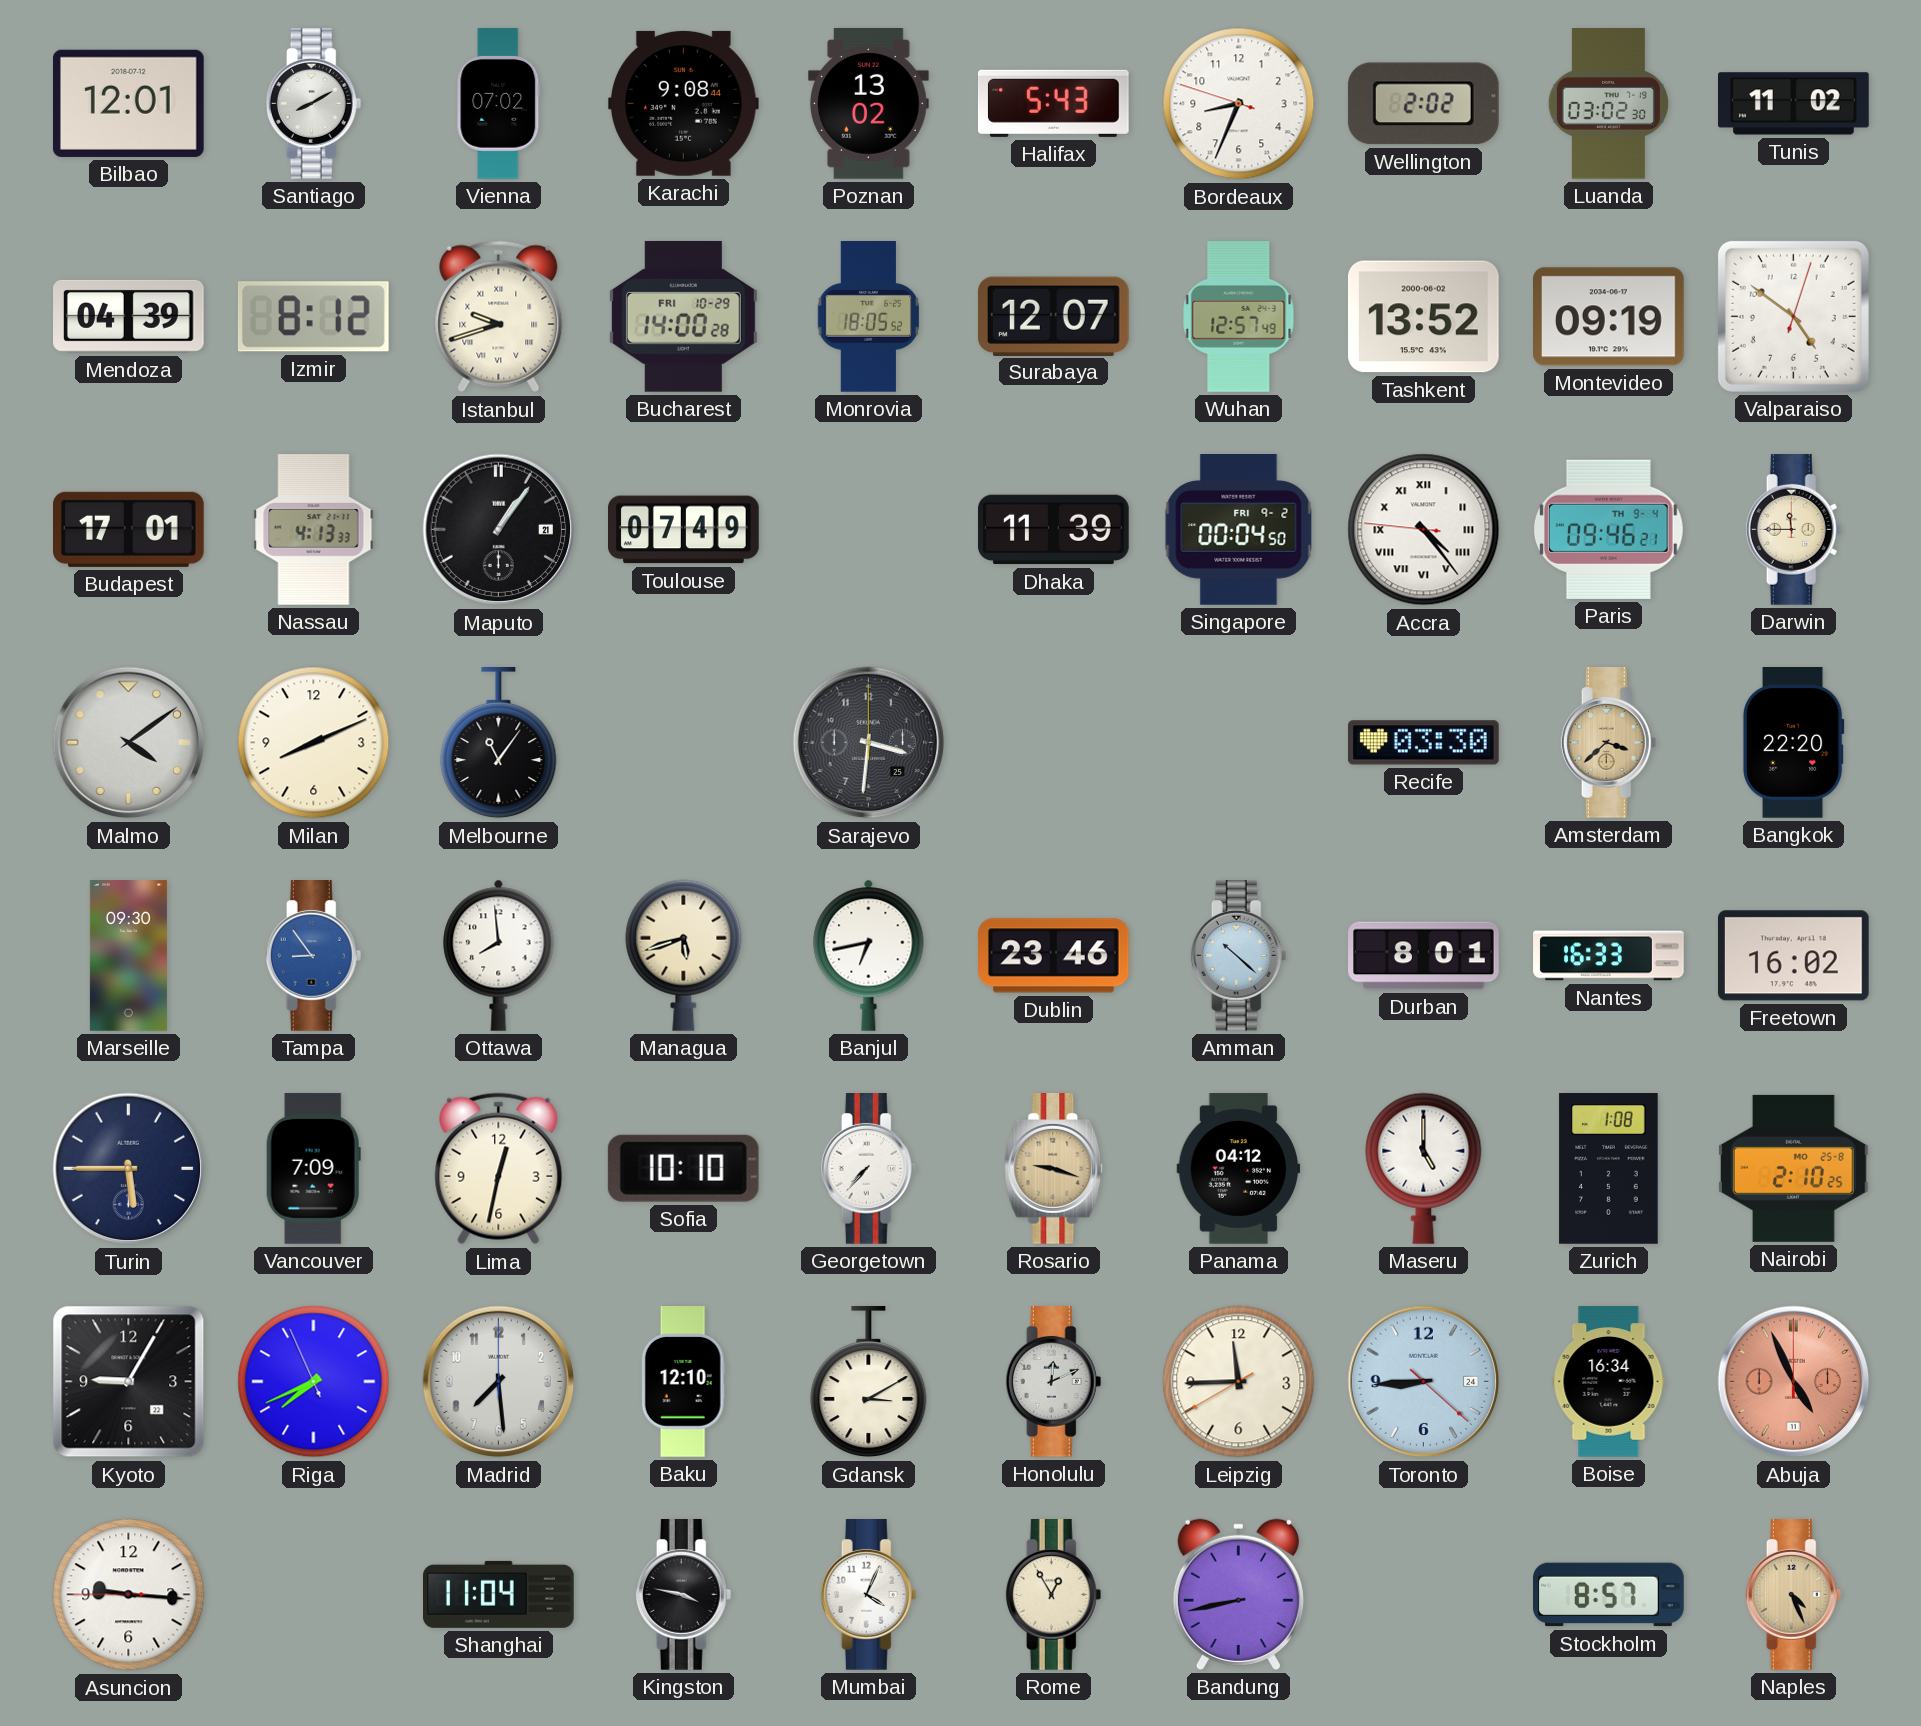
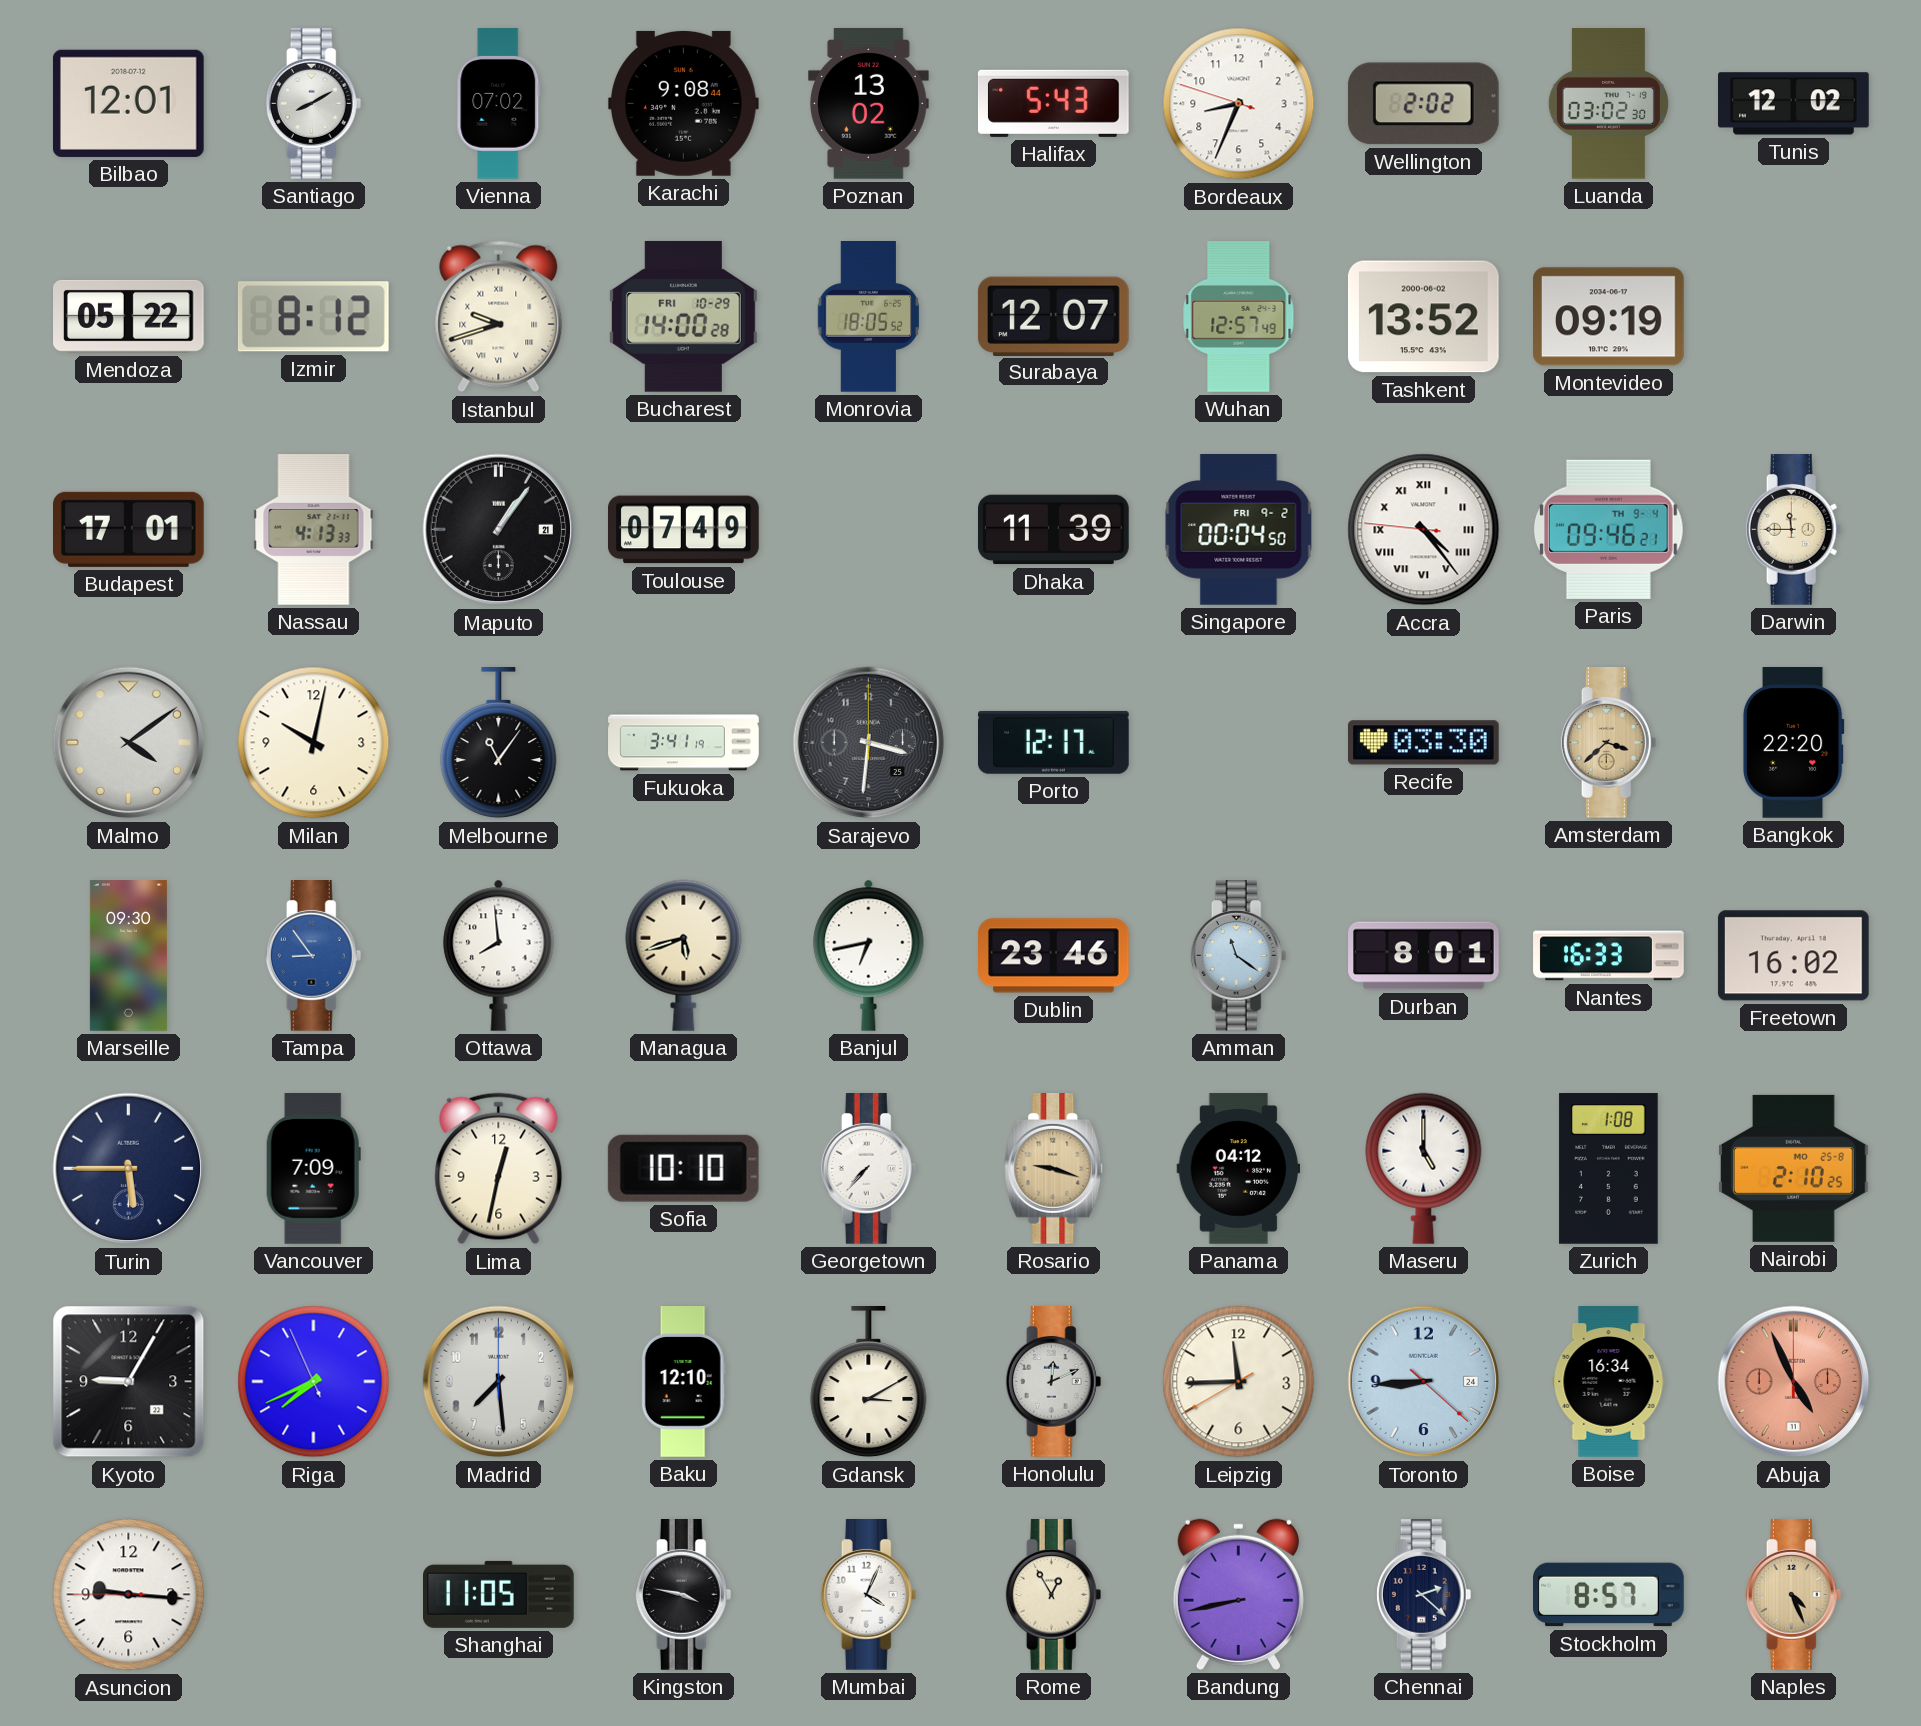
Tunis: 11:02 -> 12:02 (1794, 104)
Mendoza: 04:39 -> 05:22 (129, 316)
Valparaiso: 4:51 -> none (1793, 316)
Milan: 8:11 -> 10:02 (314, 743)
Fukuoka: none -> 3:41 (684, 743)
Porto: none -> 12:17 (1054, 742)
Amman: 10:22 -> 11:21 (1239, 956)
Shanghai: 11:04 -> 11:05 (499, 1594)
Chennai: none -> 2:22 (1424, 1595)
